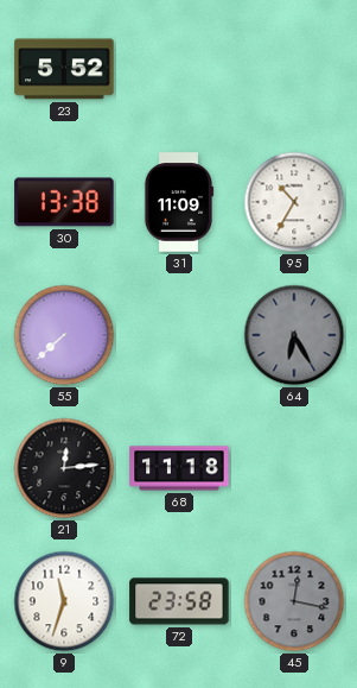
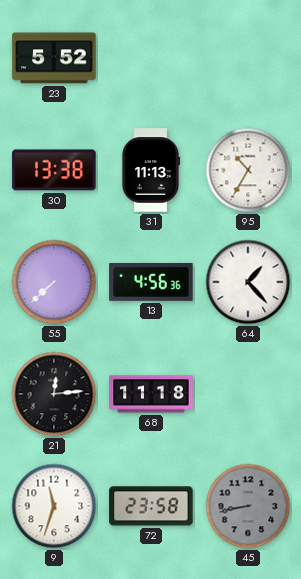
31: 11:09 -> 11:13 (151, 170)
13: none -> 4:56 (151, 282)
64: 6:25 -> 1:23 (248, 282)
64 dial: grey -> white (248, 282)
45: 12:17 -> 8:43 (248, 506)
